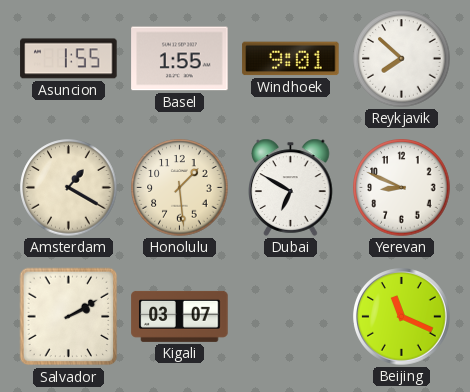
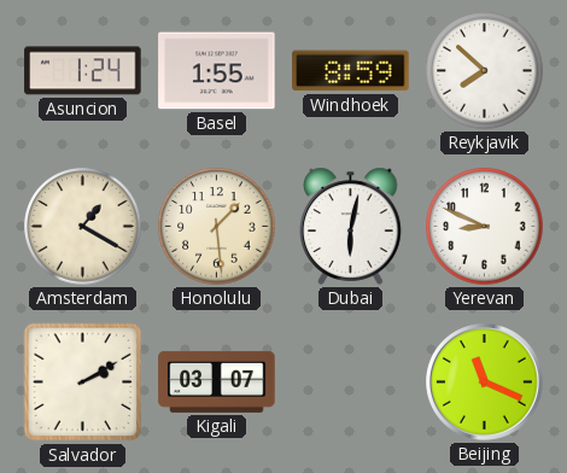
Asuncion: 1:55 -> 1:24 (83, 71)
Windhoek: 9:01 -> 8:59 (351, 71)
Dubai: 6:50 -> 6:02 (351, 226)
